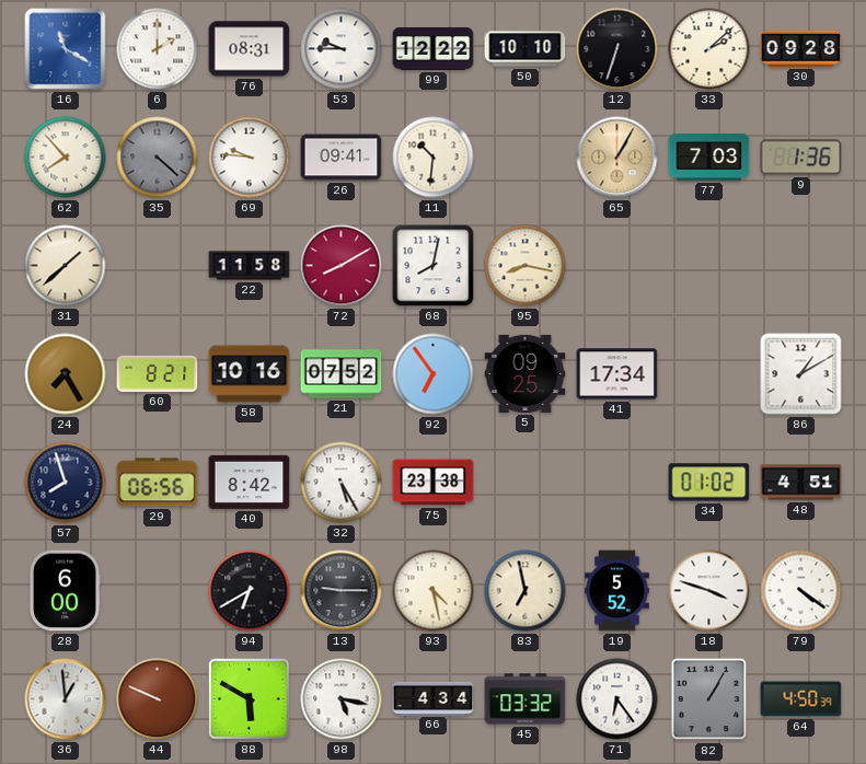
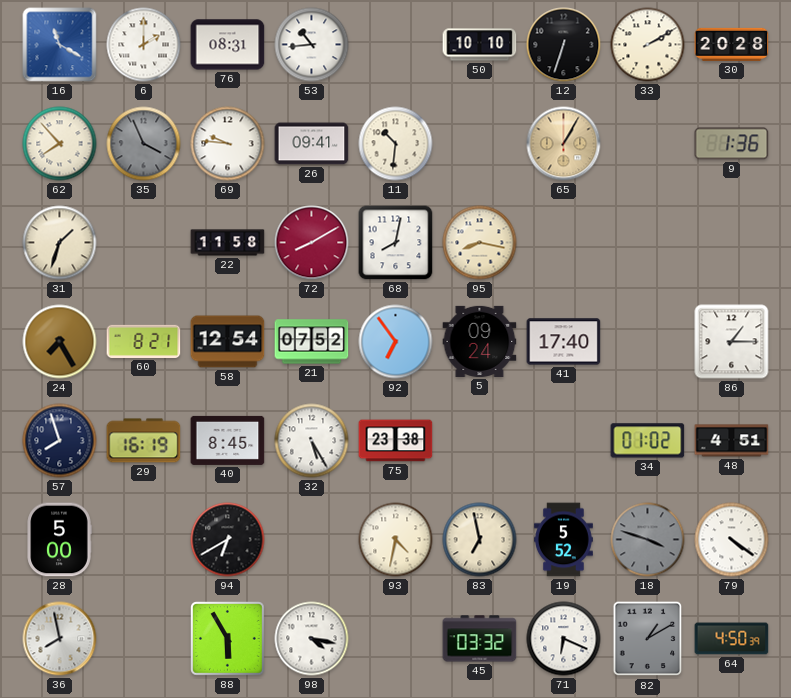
53: 9:45 -> 10:44 (312, 45)
99: 12:22 -> none (434, 48)
33: 2:08 -> 2:10 (648, 45)
30: 09:28 -> 20:28 (732, 44)
35: 4:22 -> 3:56 (144, 144)
77: 7:03 -> none (709, 158)
31: 1:38 -> 1:33 (60, 243)
58: 10:16 -> 12:54 (228, 342)
5: 09:25 -> 09:24 (480, 341)
41: 17:34 -> 17:40 (564, 342)
86: 1:10 -> 1:15 (732, 342)
29: 06:56 -> 16:19 (144, 441)
40: 8:42 -> 8:45 (228, 440)
28: 6:00 -> 5:00 (59, 540)
13: 9:15 -> none (342, 591)
93: 4:28 -> 4:32 (396, 540)
18 dial: white -> grey (648, 540)
36: 12:59 -> 7:58 (60, 639)
44: 9:49 -> none (158, 699)
88: 5:50 -> 5:55 (228, 639)
98: 5:17 -> 4:17 (312, 639)
66: 4:34 -> none (434, 698)
71: 6:24 -> 6:19 (564, 639)
82: 1:05 -> 1:10 (648, 639)
